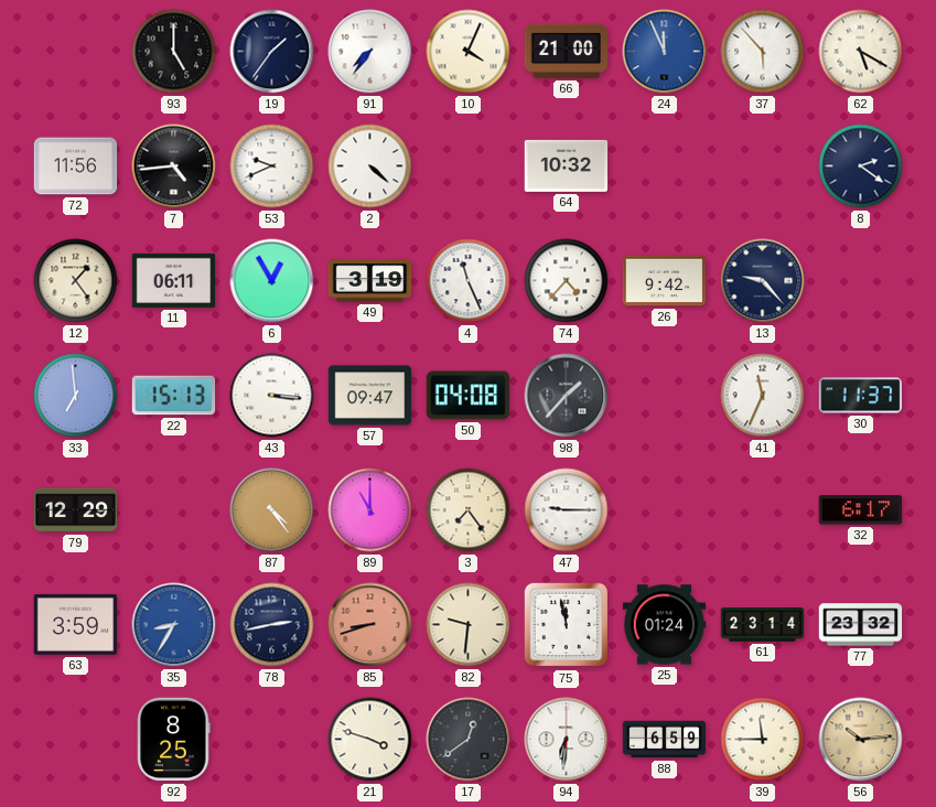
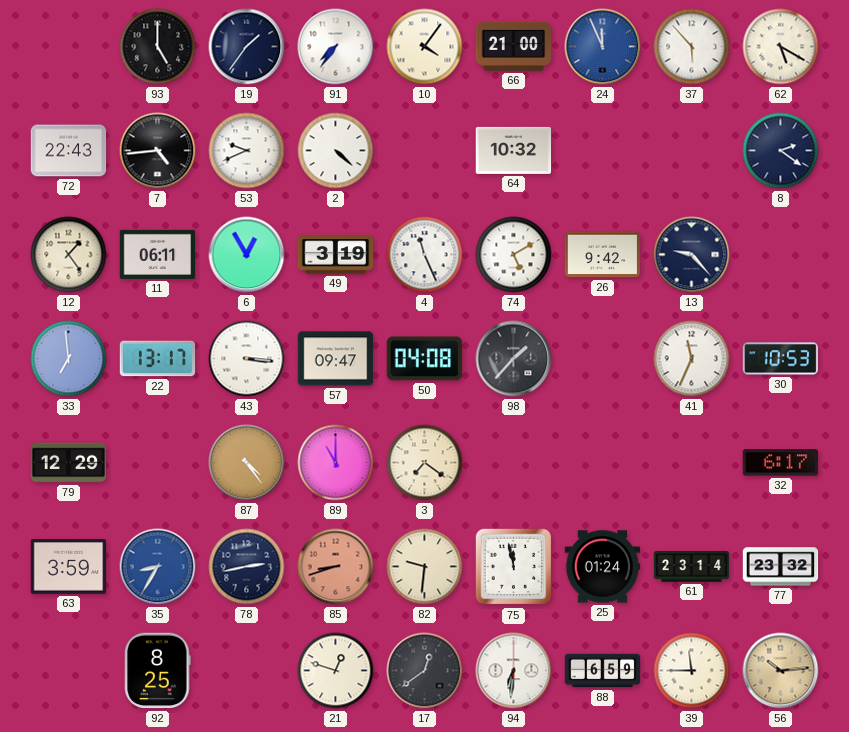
10: 4:04 -> 4:06 (425, 47)
72: 11:56 -> 22:43 (69, 151)
74: 4:37 -> 5:10 (514, 255)
22: 15:13 -> 13:17 (158, 359)
30: 11:37 -> 10:53 (781, 359)
3: 7:24 -> 7:21 (425, 463)
47: 9:15 -> none (567, 510)
21: 3:48 -> 12:48 (336, 671)
